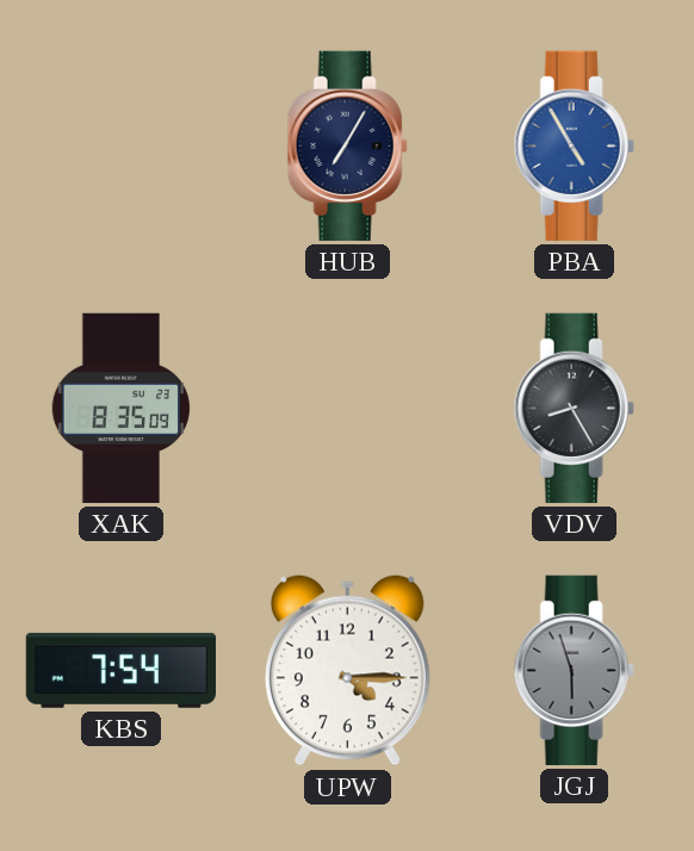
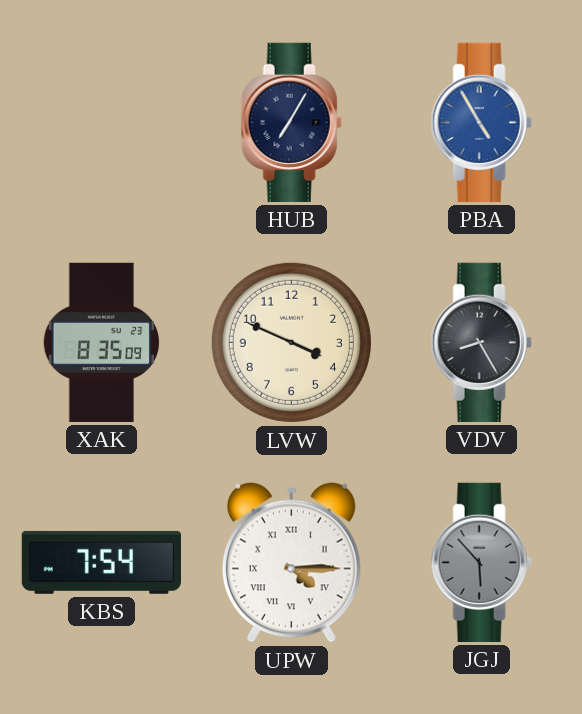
LVW: none -> 3:49 (291, 342)
UPW numerals: Arabic -> Roman (291, 563)
JGJ: 5:57 -> 5:53 (481, 562)
